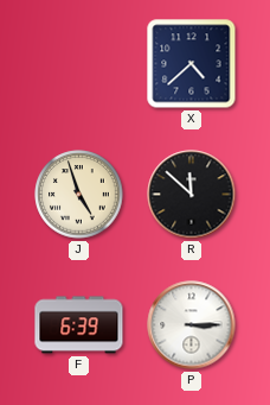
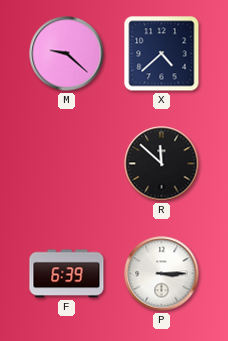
M: none -> 9:22 (67, 54)
J: 4:57 -> none (79, 195)
